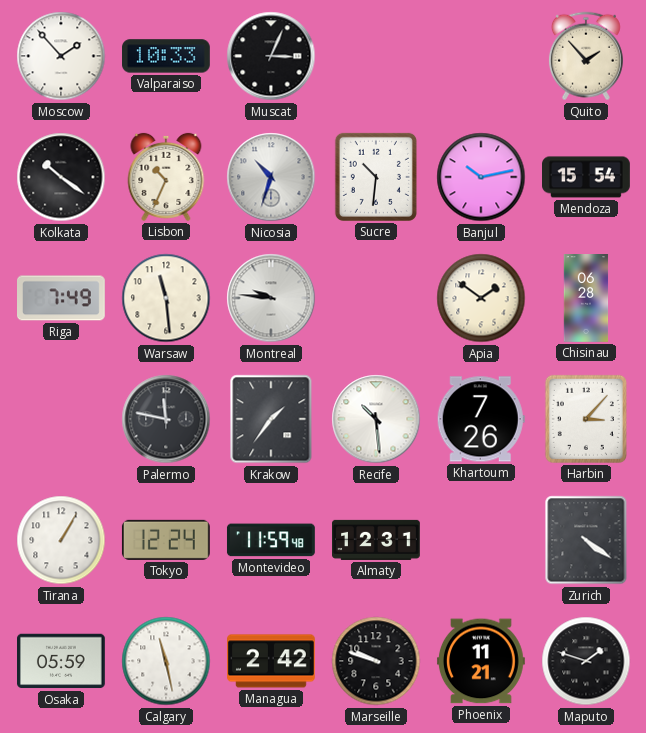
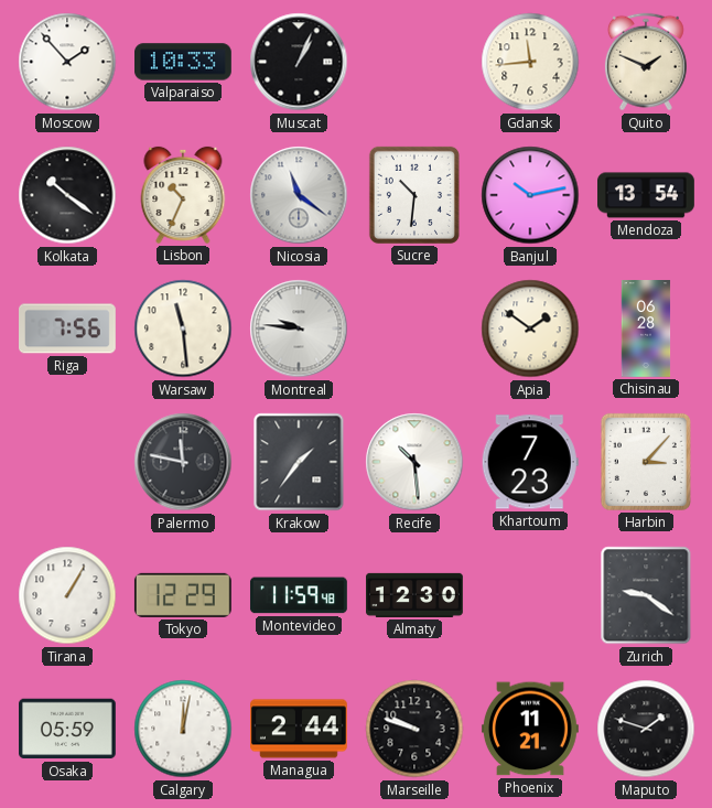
Muscat: 3:04 -> 1:04 (299, 62)
Gdansk: none -> 11:44 (530, 62)
Quito: 1:53 -> 1:49 (646, 62)
Nicosia: 10:33 -> 11:21 (299, 195)
Mendoza: 15:54 -> 13:54 (647, 195)
Riga: 7:49 -> 7:56 (68, 328)
Khartoum: 7:26 -> 7:23 (530, 462)
Tokyo: 12:24 -> 12:29 (183, 595)
Almaty: 12:31 -> 12:30 (416, 595)
Zurich: 4:21 -> 9:21 (646, 595)
Calgary: 11:28 -> 12:02 (183, 729)
Managua: 2:42 -> 2:44 (300, 729)
